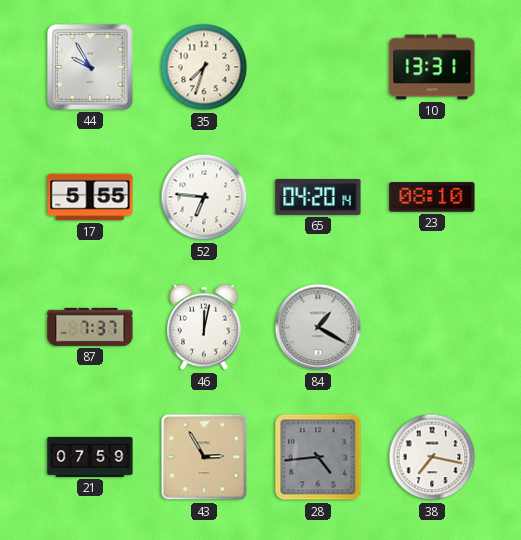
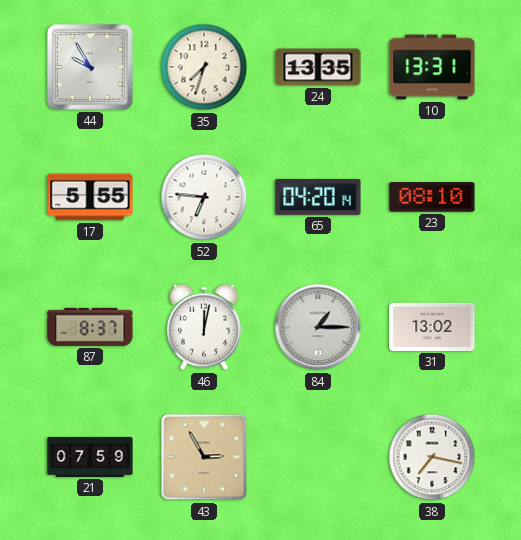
24: none -> 13:35 (318, 67)
87: 7:37 -> 8:37 (90, 327)
84: 1:20 -> 1:15 (318, 327)
31: none -> 13:02 (432, 327)
28: 4:44 -> none (318, 457)
